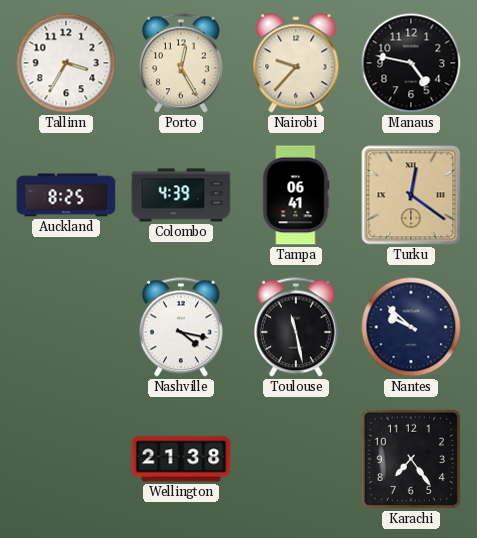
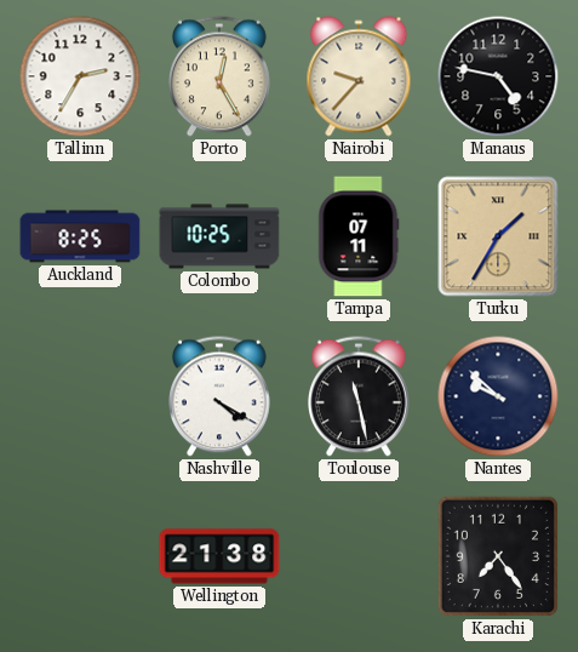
Tallinn: 3:35 -> 2:35 (80, 76)
Colombo: 4:39 -> 10:25 (219, 236)
Tampa: 06:41 -> 07:11 (359, 236)
Turku: 12:21 -> 1:35 (498, 236)
Nashville: 4:17 -> 4:20 (221, 396)
